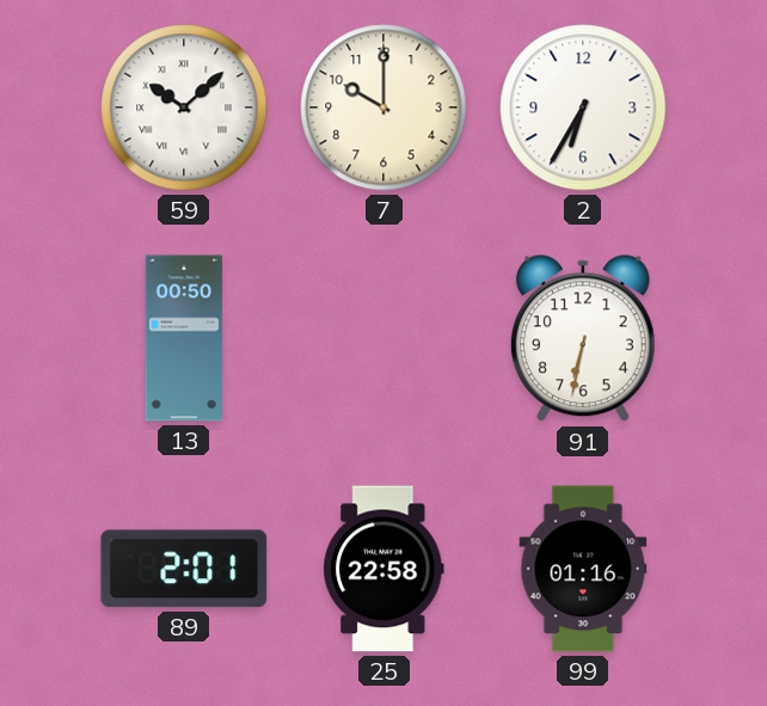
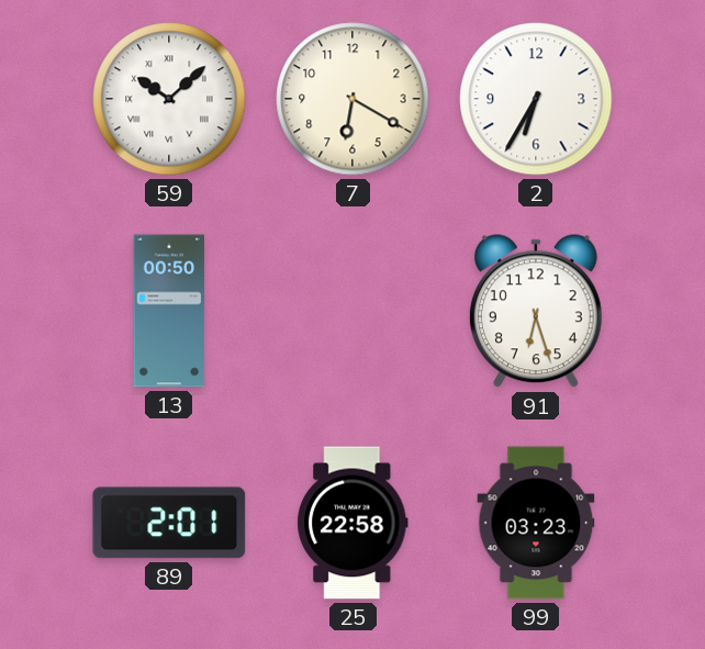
7: 10:00 -> 6:20 (352, 99)
91: 6:32 -> 6:27 (536, 312)
99: 01:16 -> 03:23 (536, 523)
